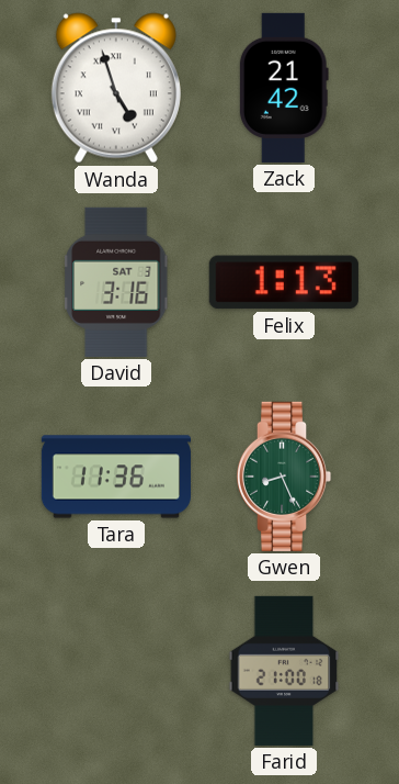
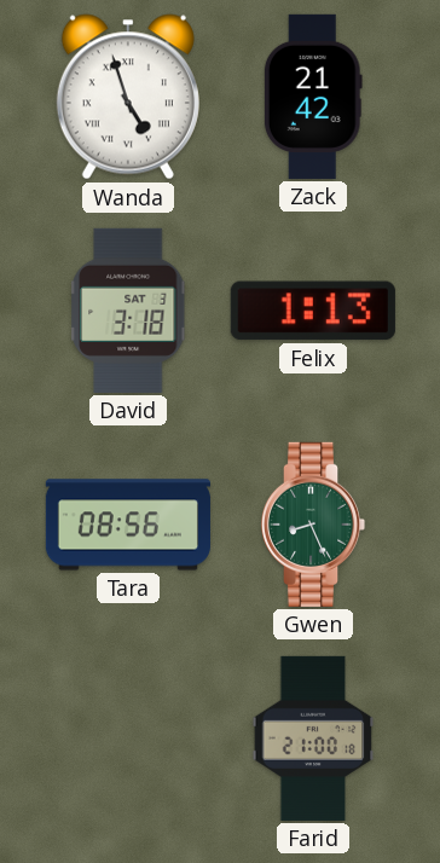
David: 3:16 -> 3:18 (128, 311)
Tara: 11:36 -> 08:56 (128, 525)
